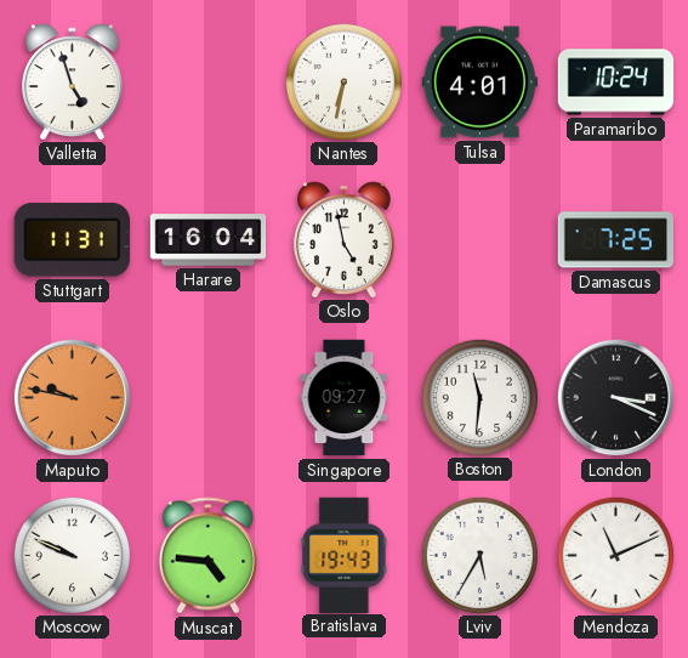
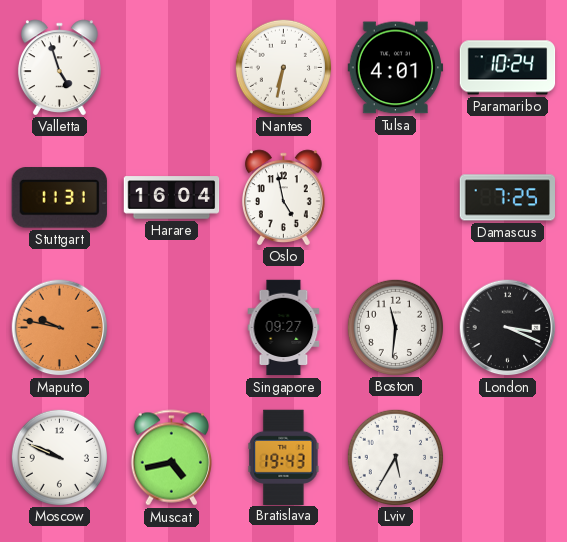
Muscat: 4:46 -> 4:43 (171, 458)
Mendoza: 11:11 -> none (615, 555)
